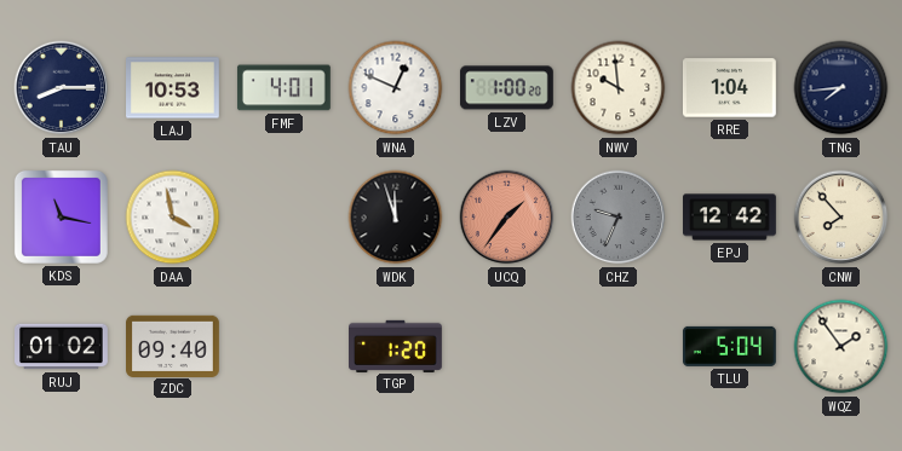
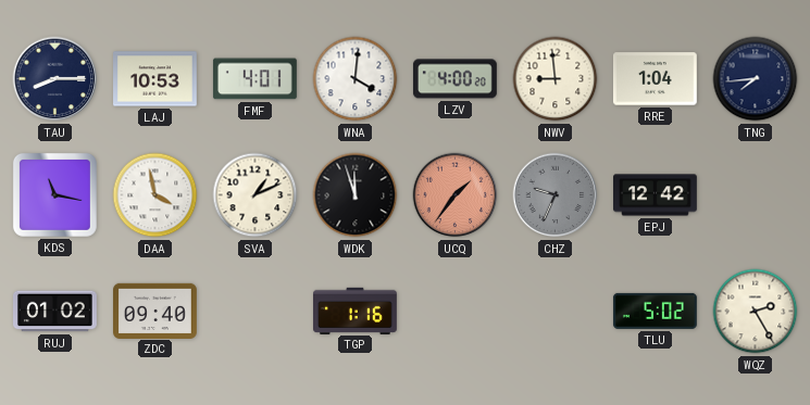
WNA: 12:49 -> 4:01 (356, 79)
LZV: 1:00 -> 4:00 (454, 79)
NWV: 9:59 -> 8:59 (556, 79)
SVA: none -> 1:11 (256, 195)
CNW: 7:53 -> none (841, 218)
TGP: 1:20 -> 1:16 (356, 311)
TLU: 5:04 -> 5:02 (655, 311)
WQZ: 1:54 -> 2:25 (756, 312)
